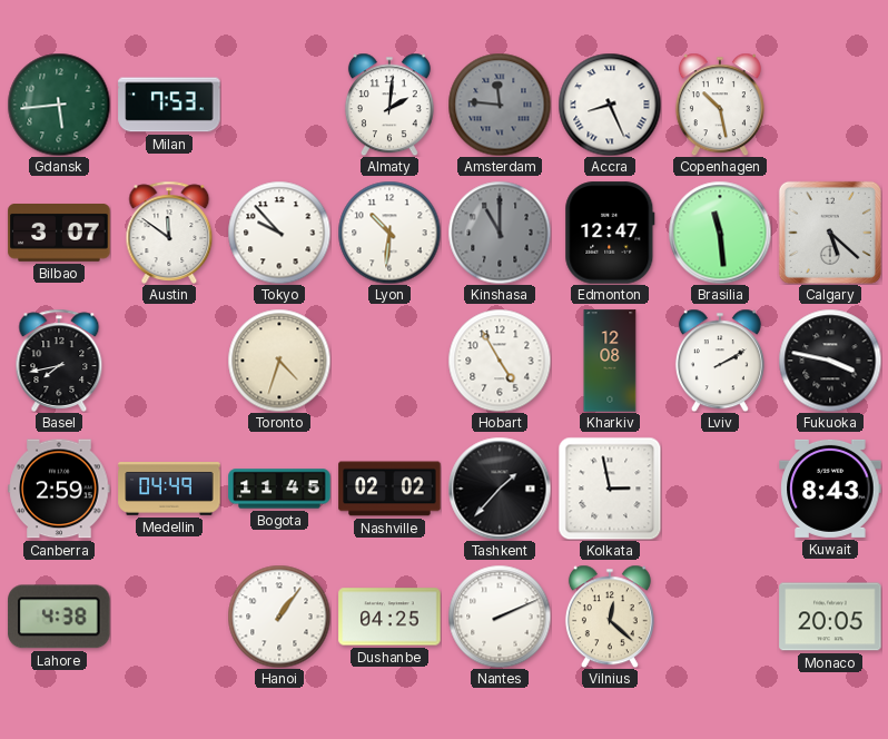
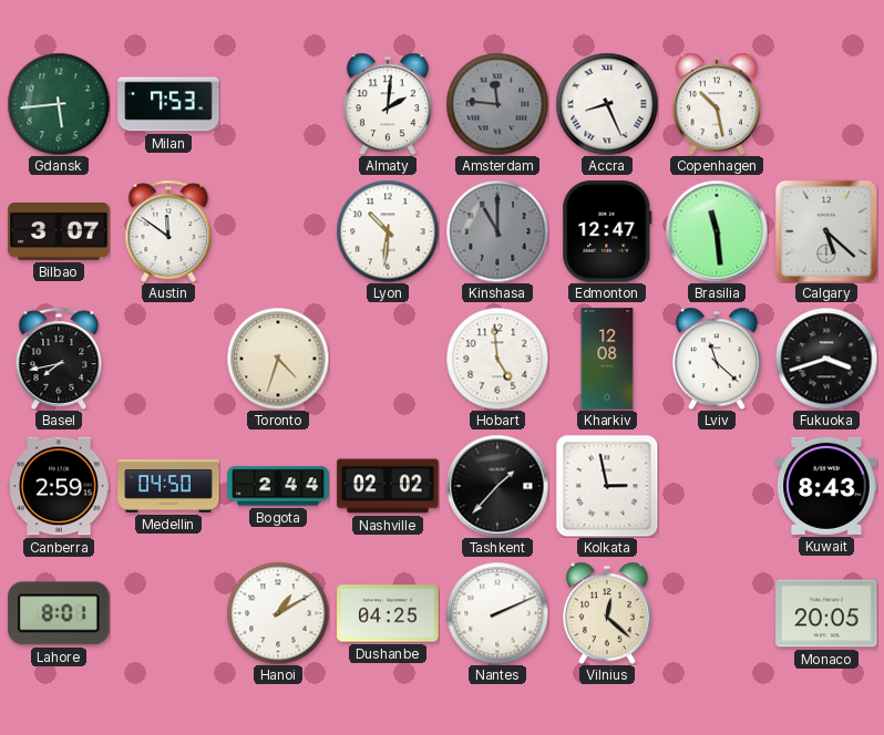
Tokyo: 9:53 -> none (279, 233)
Hobart: 4:55 -> 4:59 (497, 359)
Lviv: 2:10 -> 11:22 (717, 359)
Fukuoka: 3:47 -> 3:42 (826, 359)
Medellin: 04:49 -> 04:50 (168, 487)
Bogota: 11:45 -> 2:44 (278, 486)
Lahore: 4:38 -> 8:01 (59, 613)
Hanoi: 1:06 -> 1:10 (278, 613)
